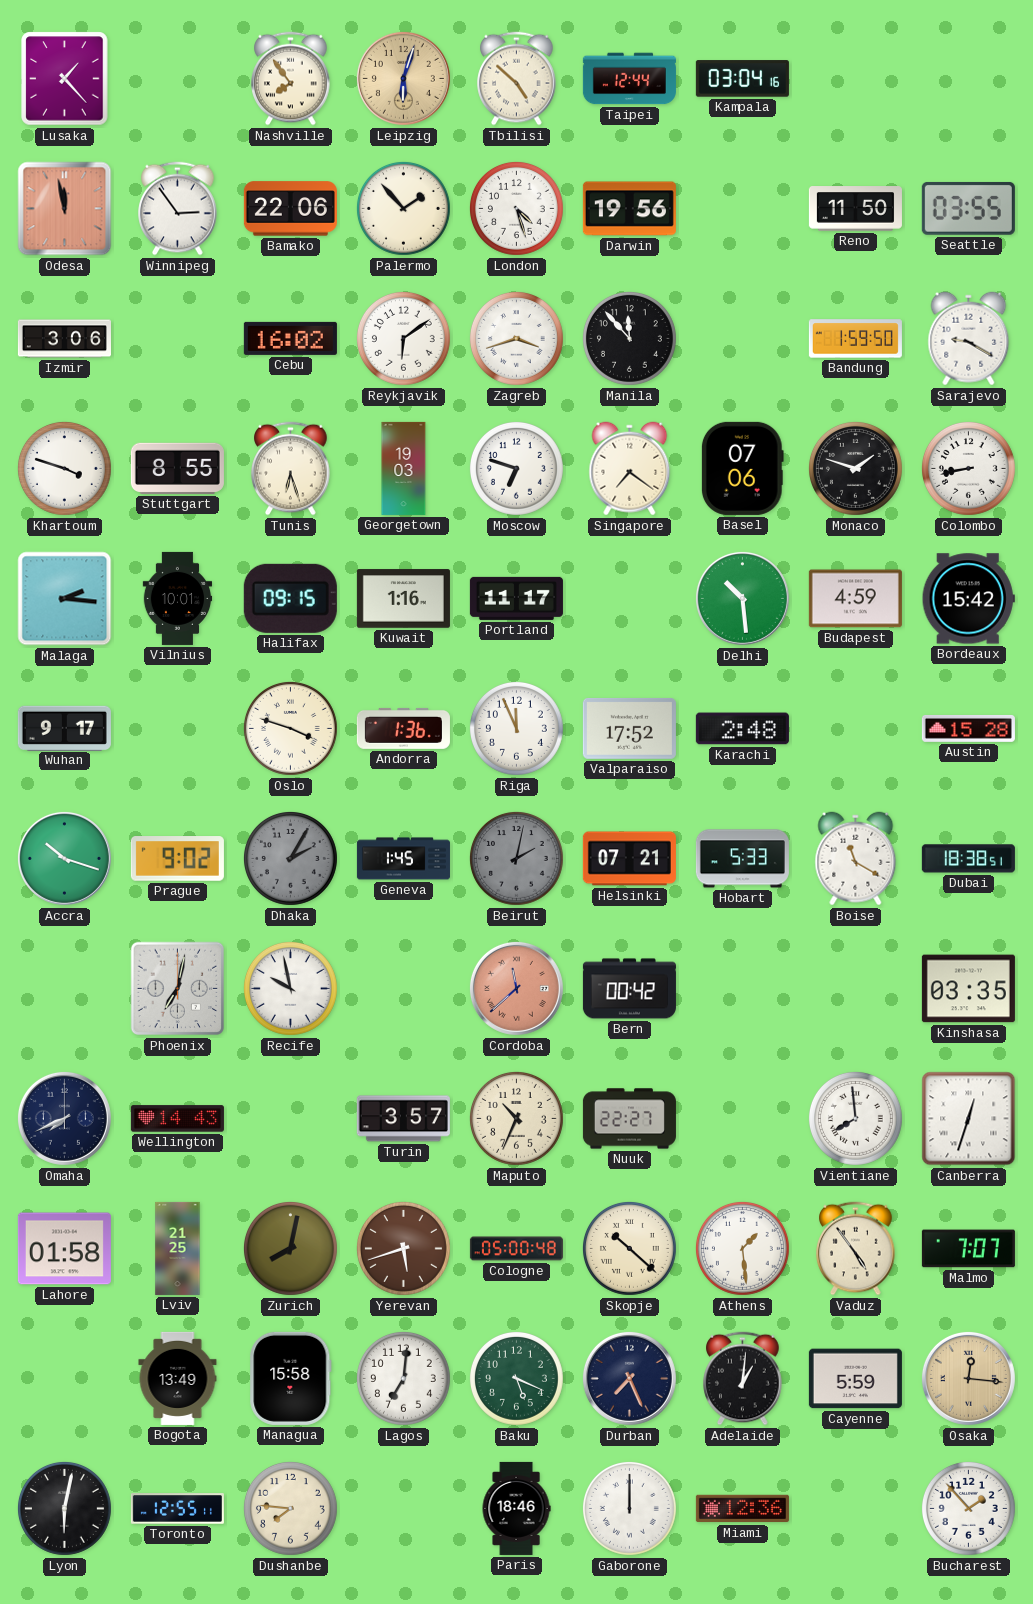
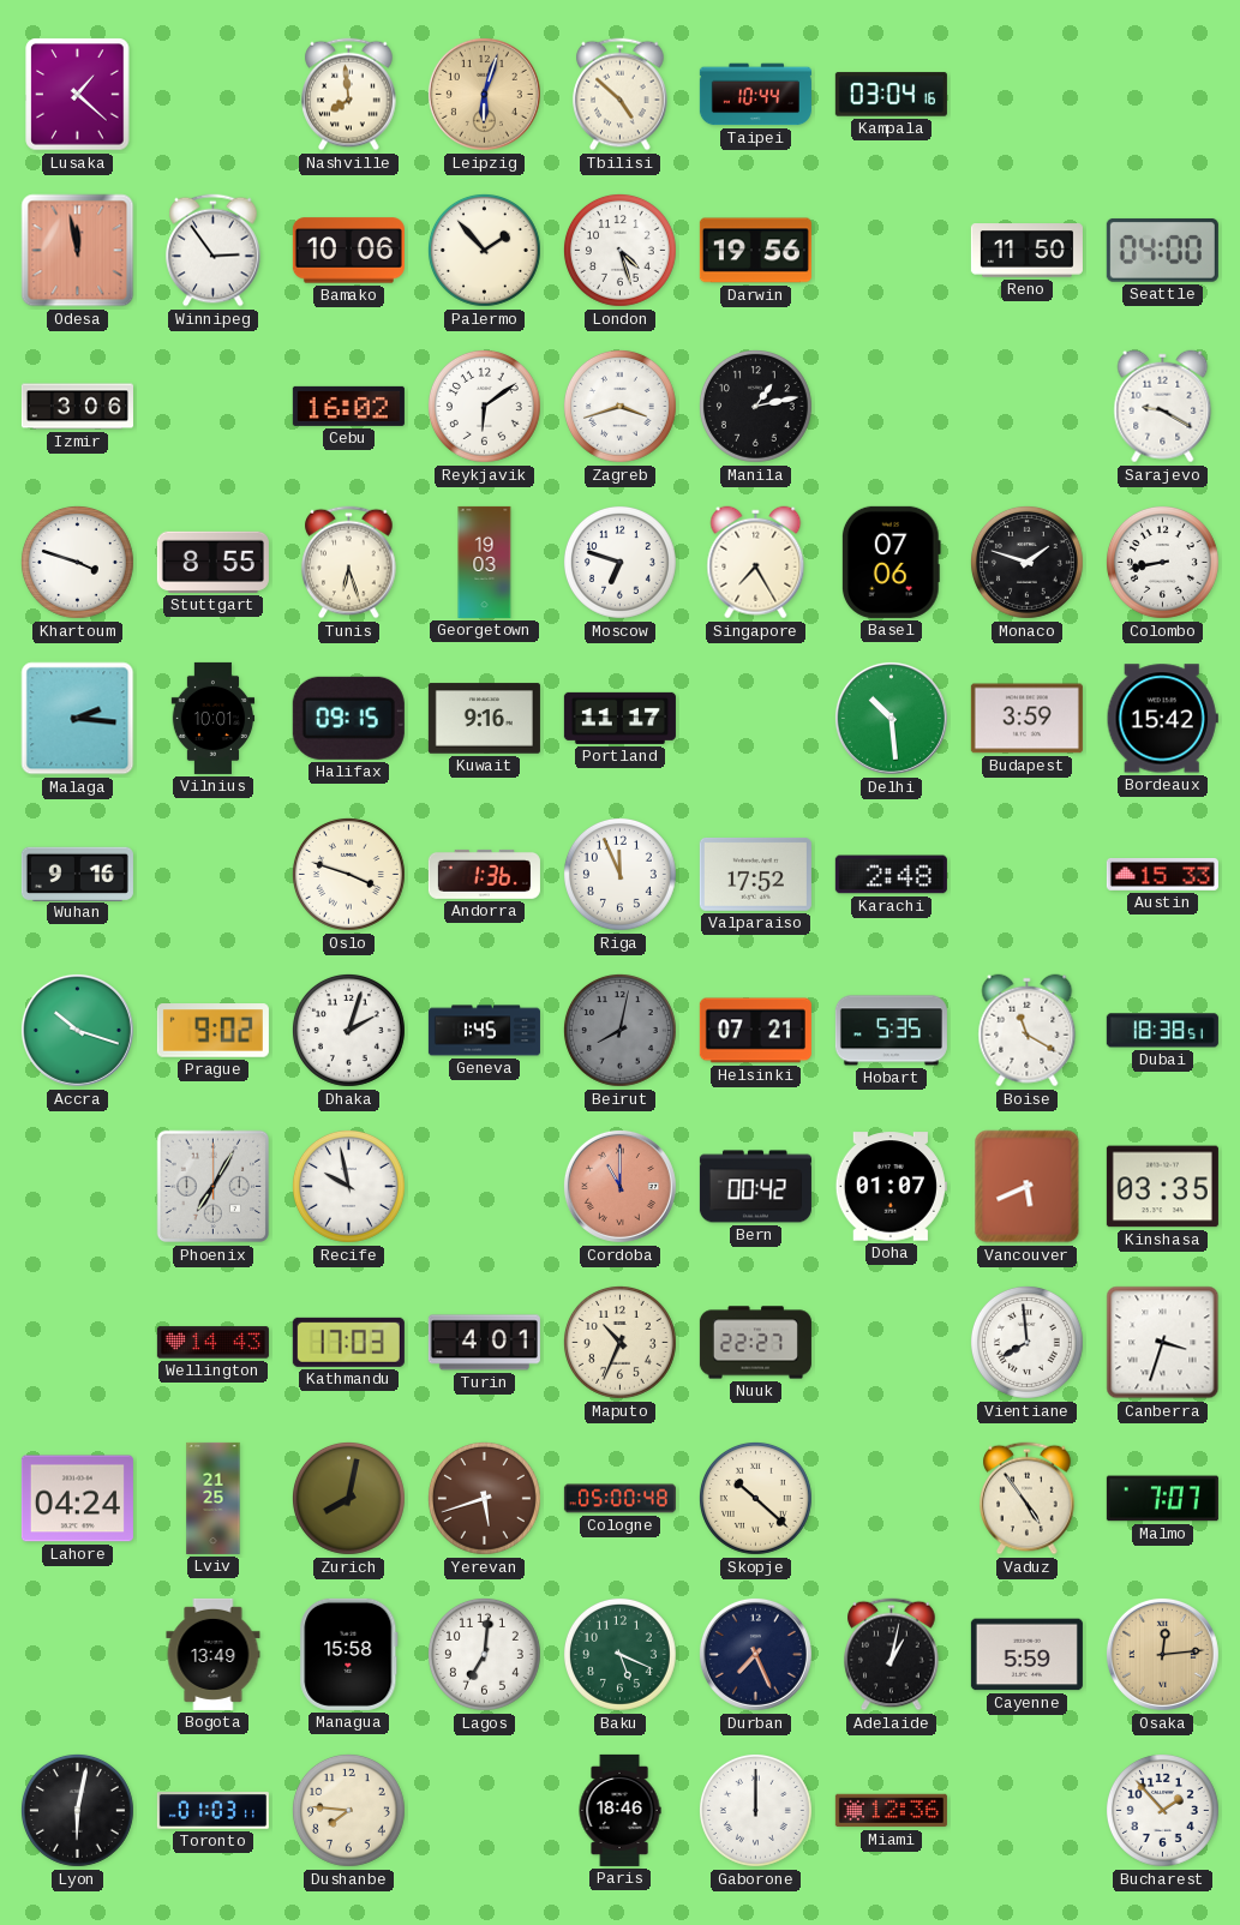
Lusaka: 1:23 -> 1:22 (78, 95)
Nashville: 7:54 -> 7:59 (349, 95)
Taipei: 12:44 -> 10:44 (755, 95)
Bamako: 22:06 -> 10:06 (348, 251)
Seattle: 03:55 -> 04:00 (1162, 251)
Manila: 11:53 -> 1:13 (755, 406)
Bandung: 1:59 -> none (855, 339)
Singapore: 7:21 -> 7:25 (756, 563)
Kuwait: 1:16 -> 9:16 (484, 719)
Budapest: 4:59 -> 3:59 (1026, 719)
Wuhan: 9:17 -> 9:16 (77, 874)
Austin: 15:28 -> 15:33 (1162, 874)
Dhaka: 2:05 -> 2:03 (348, 1030)
Dhaka dial: grey -> white (348, 1030)
Beirut: 2:02 -> 8:02 (619, 1030)
Hobart: 5:33 -> 5:35 (891, 1031)
Phoenix: 7:02 -> 7:05 (214, 1187)
Cordoba: 11:38 -> 11:00 (619, 1186)
Doha: none -> 01:07 (891, 1187)
Vancouver: none -> 5:41 (1028, 1187)
Omaha: 7:41 -> none (64, 1118)
Kathmandu: none -> 17:03 (348, 1342)
Turin: 3:57 -> 4:01 (484, 1343)
Canberra: 12:33 -> 3:33 (1163, 1343)
Lahore: 01:58 -> 04:24 (77, 1499)
Athens: 1:29 -> none (742, 1248)
Adelaide: 1:01 -> 1:02 (892, 1655)
Osaka: 12:16 -> 12:14 (1162, 1654)
Toronto: 12:55 -> 01:03 (212, 1811)
